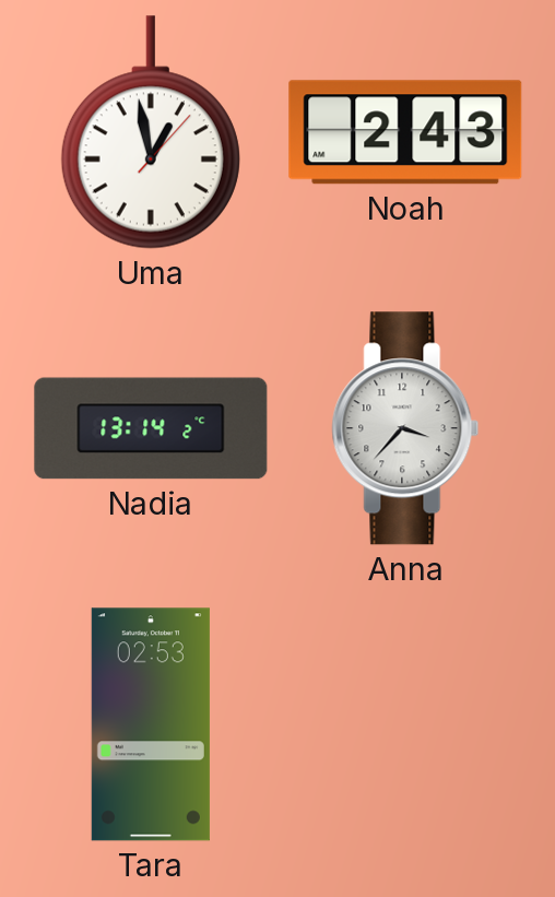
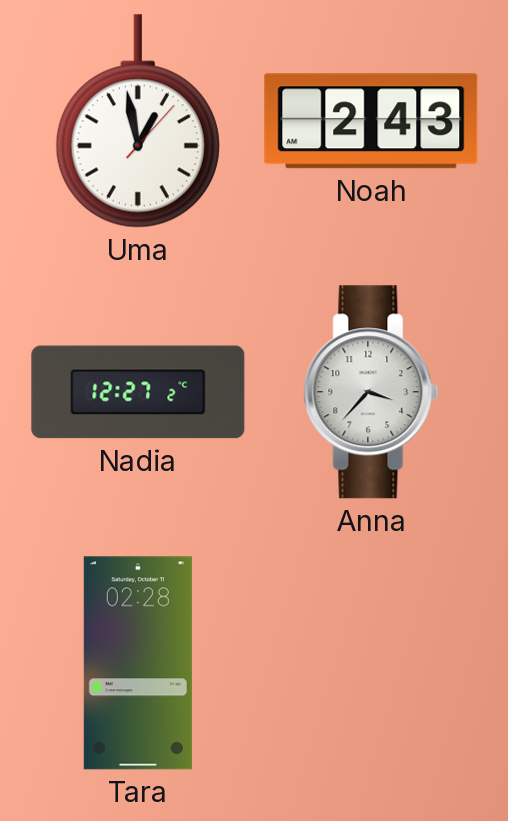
Nadia: 13:14 -> 12:27 (138, 392)
Tara: 02:53 -> 02:28 (138, 663)
